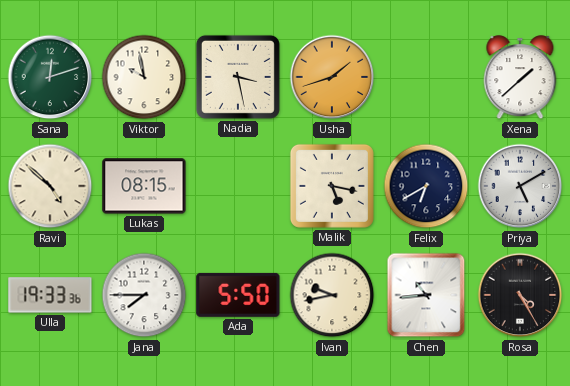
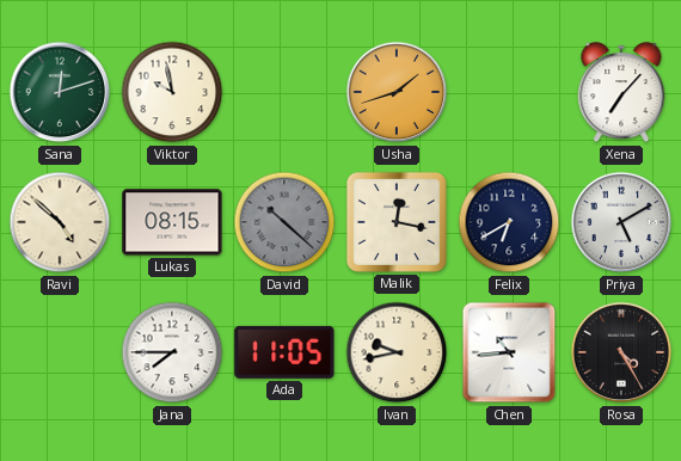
Nadia: 3:28 -> none (238, 77)
Xena: 1:38 -> 7:07 (621, 93)
David: none -> 10:22 (284, 222)
Malik: 5:17 -> 12:17 (397, 222)
Ulla: 19:33 -> none (50, 295)
Ada: 5:50 -> 11:05 (284, 352)
